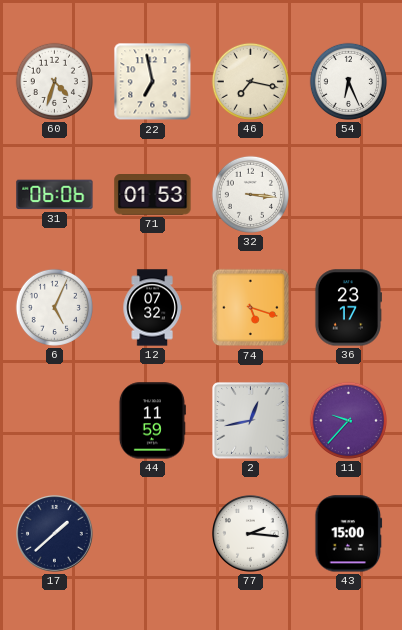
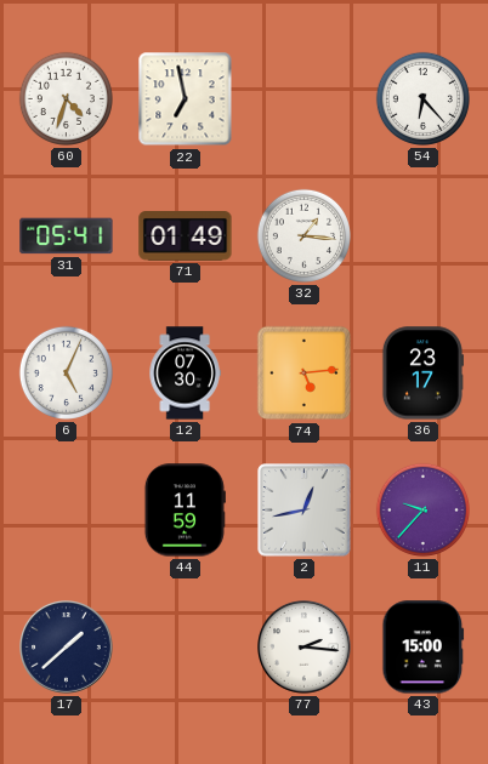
46: 7:17 -> none (250, 81)
54: 6:26 -> 6:23 (422, 98)
31: 06:06 -> 05:41 (67, 236)
71: 01:53 -> 01:49 (186, 236)
32: 3:16 -> 1:16 (303, 235)
12: 07:32 -> 07:30 (185, 374)
74: 5:18 -> 5:14 (305, 374)
